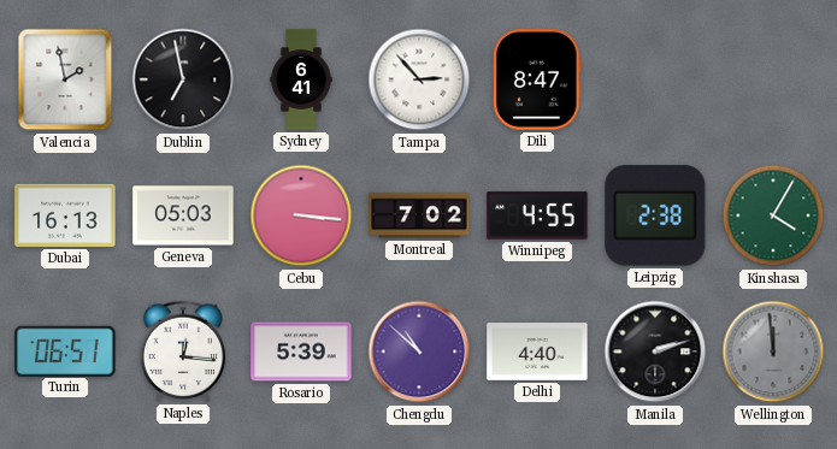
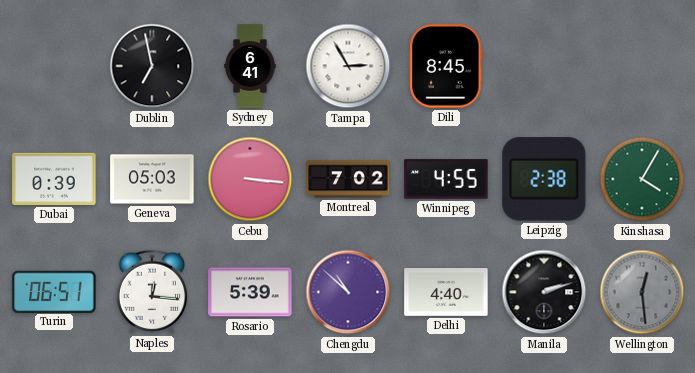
Valencia: 1:58 -> none (65, 79)
Tampa: 2:53 -> 2:55 (348, 66)
Dili: 8:47 -> 8:45 (446, 66)
Dubai: 16:13 -> 0:39 (54, 179)
Wellington: 11:59 -> 12:29 (642, 292)
